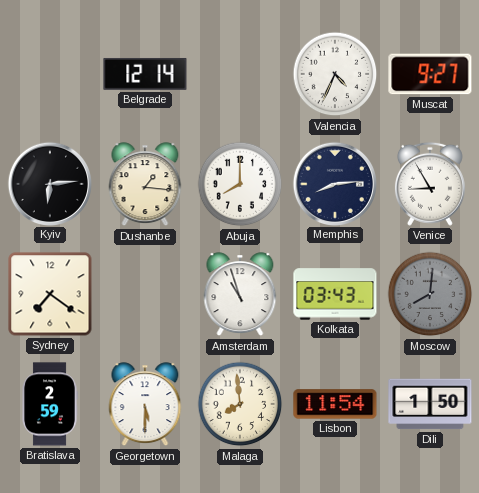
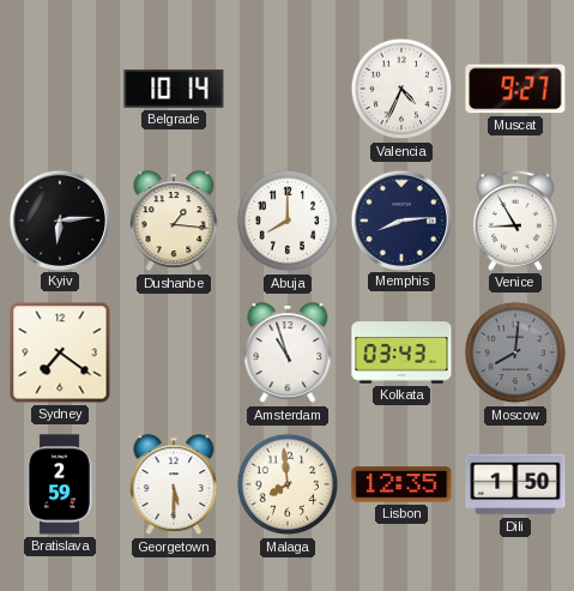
Belgrade: 12:14 -> 10:14 (174, 89)
Lisbon: 11:54 -> 12:35 (401, 484)
